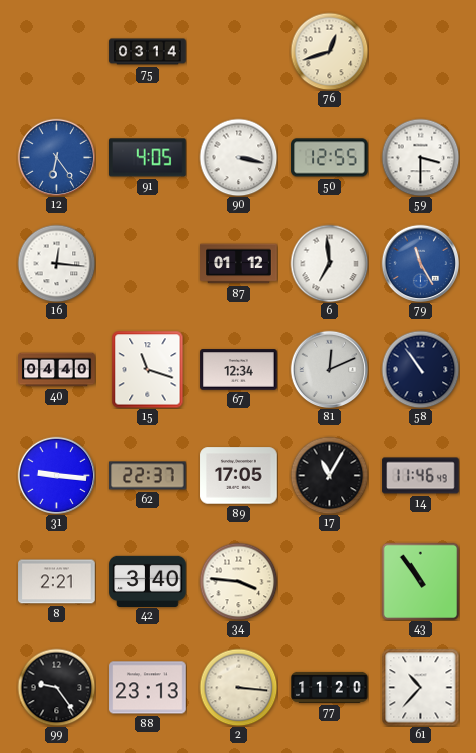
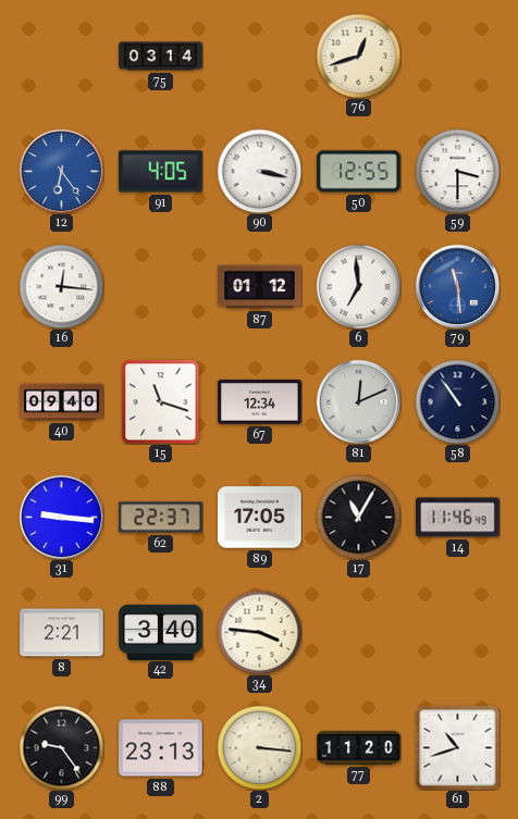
79: 11:25 -> 11:29 (457, 286)
40: 04:40 -> 09:40 (62, 402)
43: 10:54 -> none (420, 581)
61: 10:37 -> 10:42 (457, 747)
